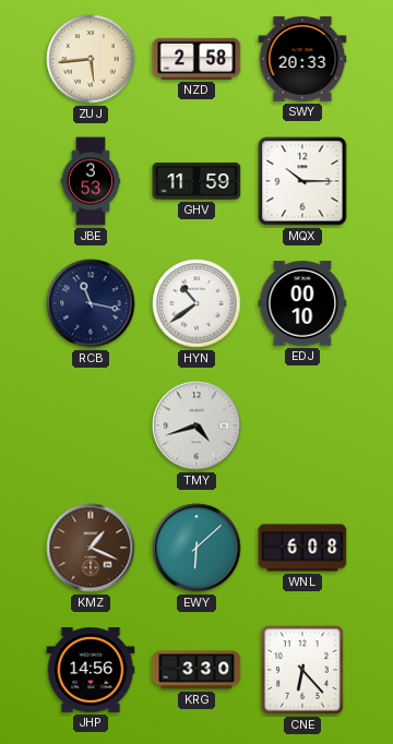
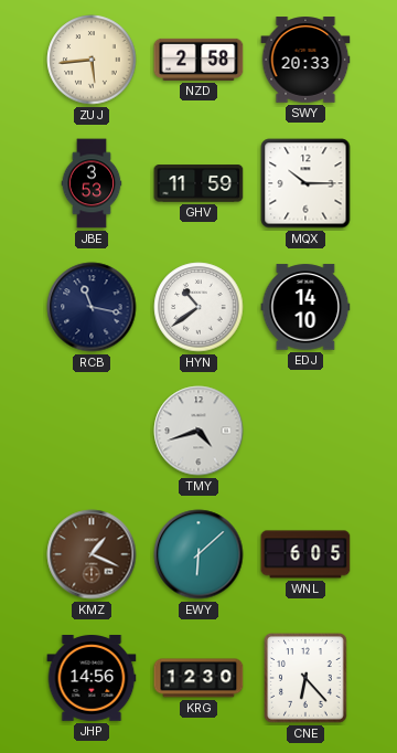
EDJ: 00:10 -> 14:10 (305, 307)
WNL: 6:08 -> 6:05 (305, 554)
KRG: 3:30 -> 12:30 (198, 678)
